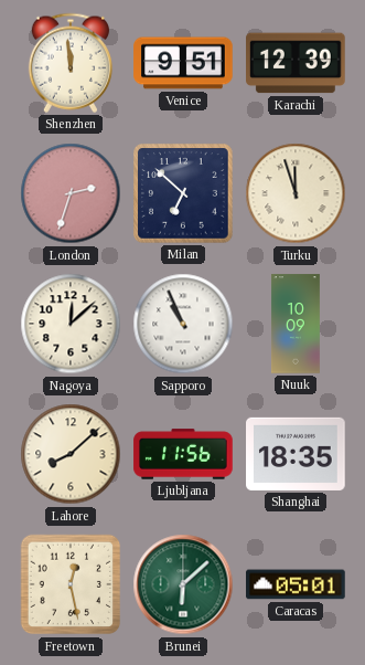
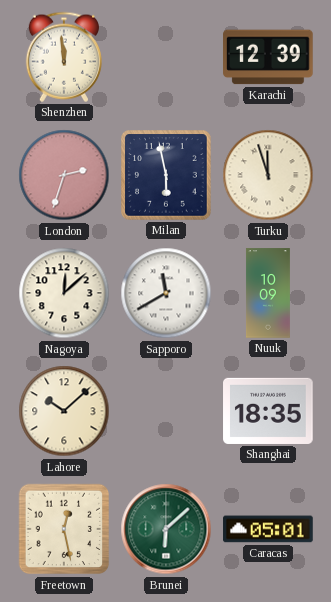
Venice: 9:51 -> none (183, 63)
Milan: 6:52 -> 5:58 (166, 175)
Sapporo: 10:56 -> 11:40 (166, 293)
Lahore: 8:08 -> 10:08 (64, 411)
Ljubljana: 11:56 -> none (183, 454)
